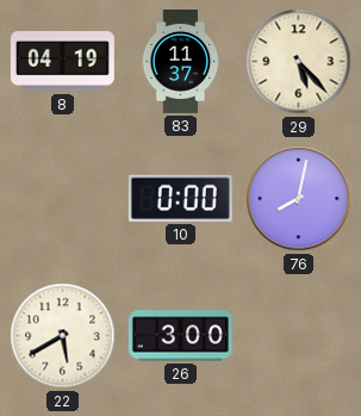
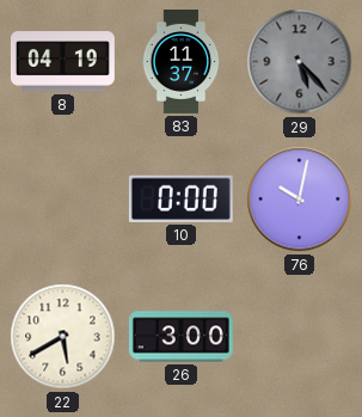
29 dial: cream -> grey (300, 62)
76: 8:02 -> 10:02 (300, 200)
